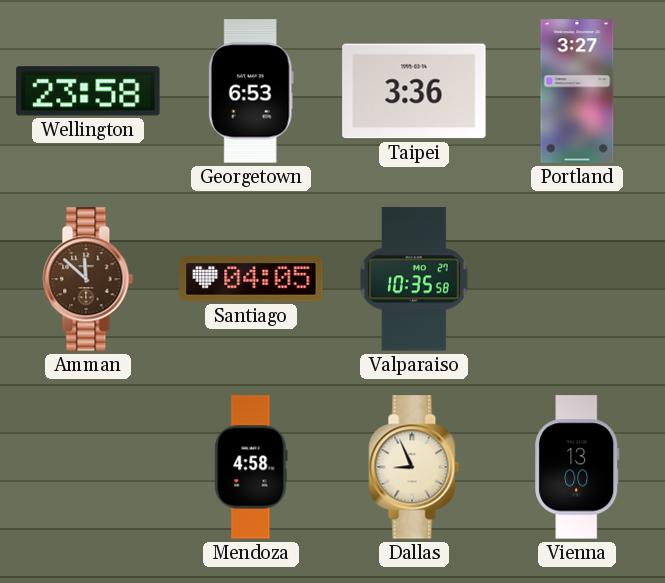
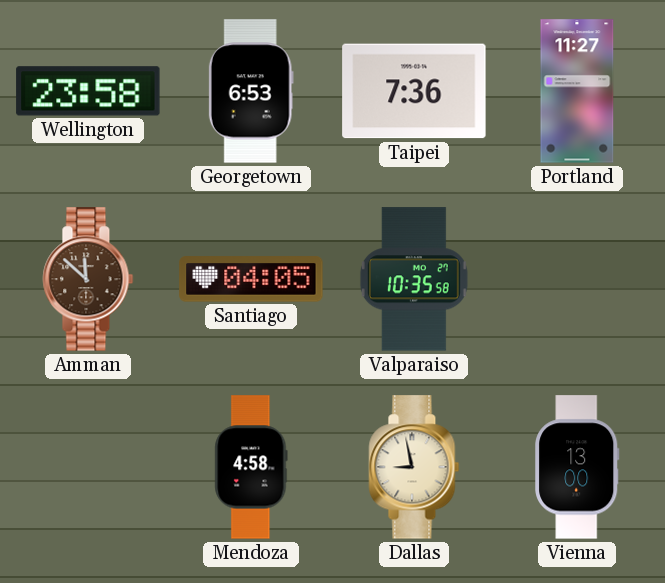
Taipei: 3:36 -> 7:36 (414, 91)
Portland: 3:27 -> 11:27 (577, 91)
Dallas: 8:56 -> 8:58 (414, 467)
